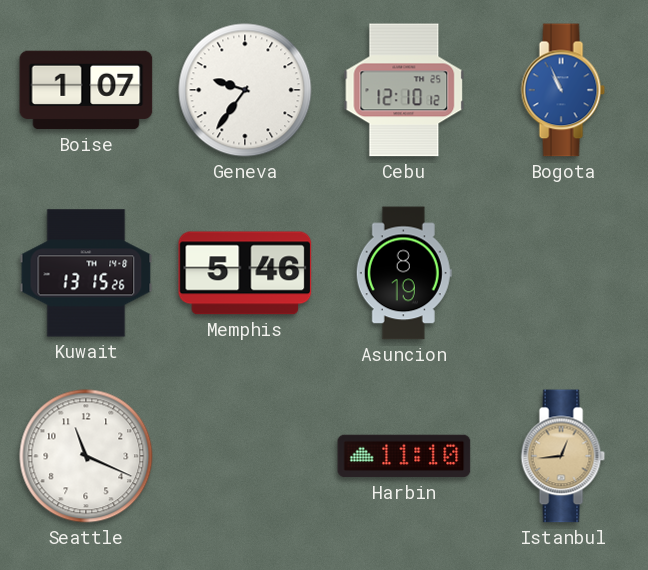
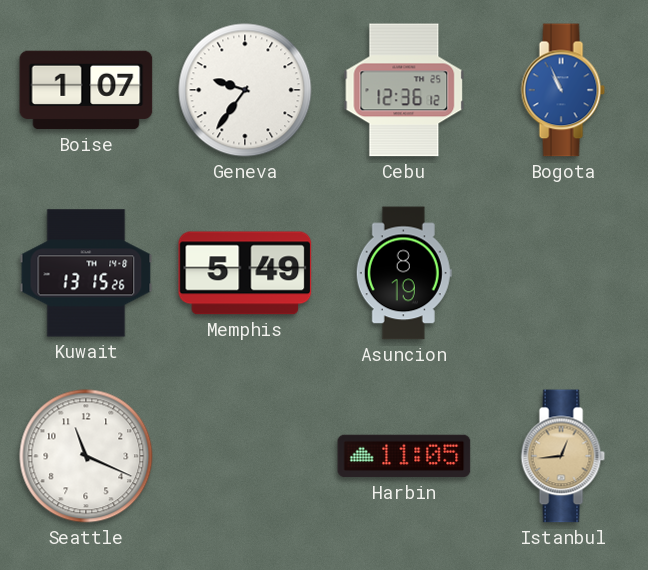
Cebu: 12:10 -> 12:36 (404, 90)
Memphis: 5:46 -> 5:49 (245, 273)
Harbin: 11:10 -> 11:05 (404, 456)
